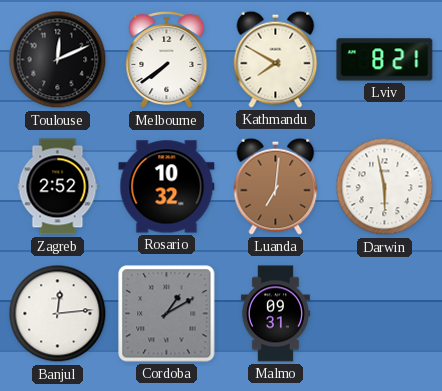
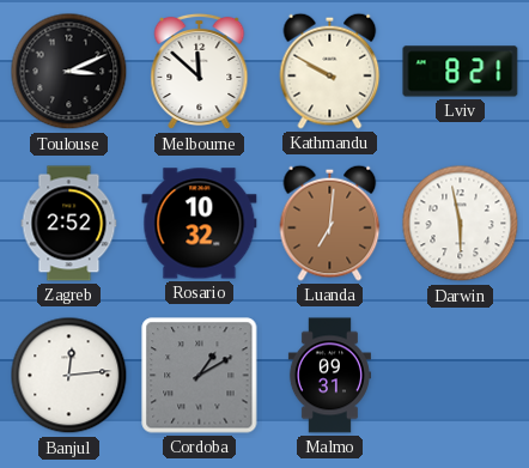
Toulouse: 12:11 -> 3:11 (69, 72)
Melbourne: 7:39 -> 11:52 (200, 72)
Kathmandu: 7:50 -> 9:50 (330, 71)
